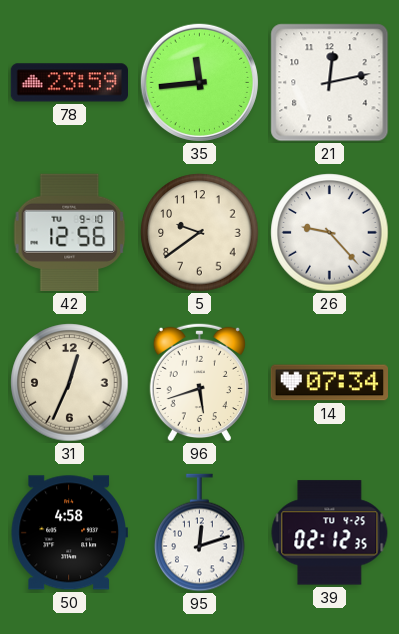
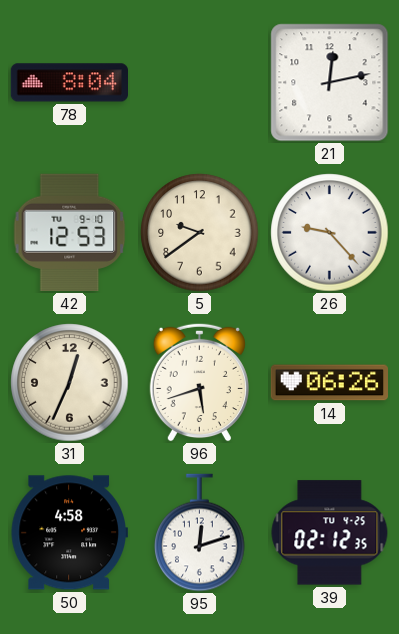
78: 23:59 -> 8:04 (69, 83)
35: 11:44 -> none (199, 82)
42: 12:56 -> 12:53 (70, 232)
14: 07:34 -> 06:26 (329, 383)
